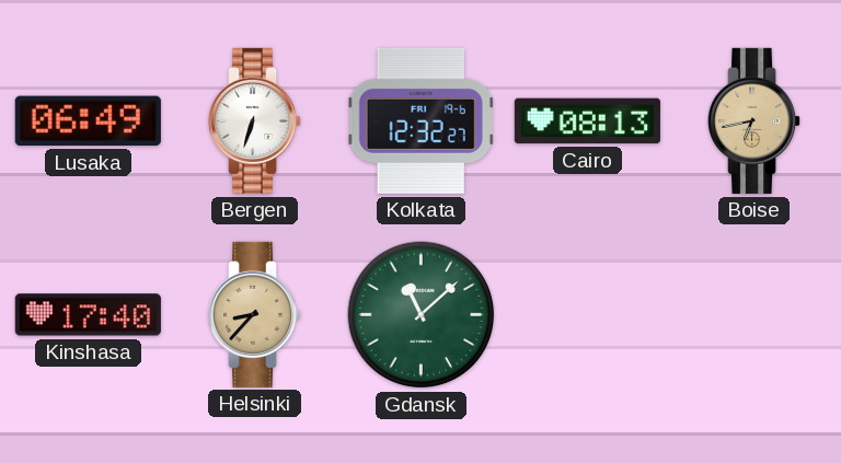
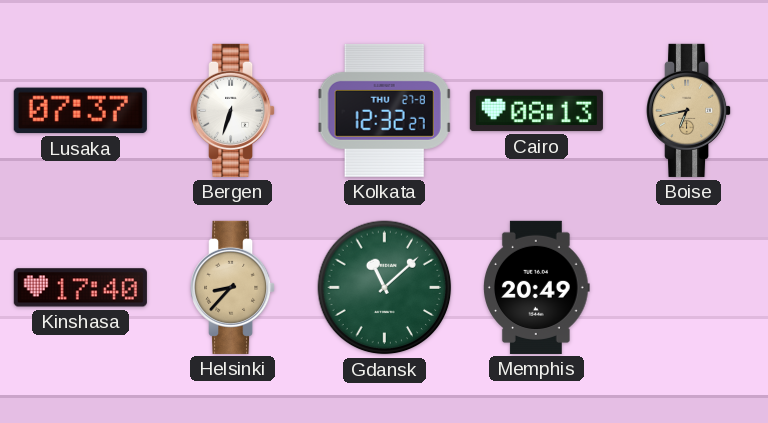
Lusaka: 06:49 -> 07:37 (80, 111)
Kolkata date: FRI 19-6 -> THU 27-8 (385, 110)
Memphis: none -> 20:49 (537, 287)
